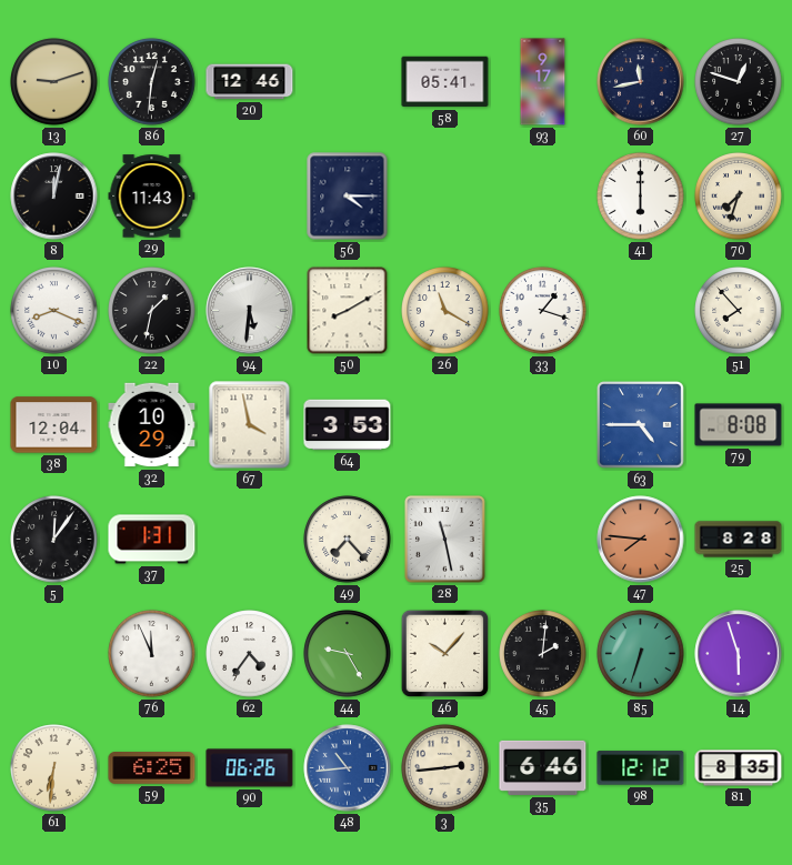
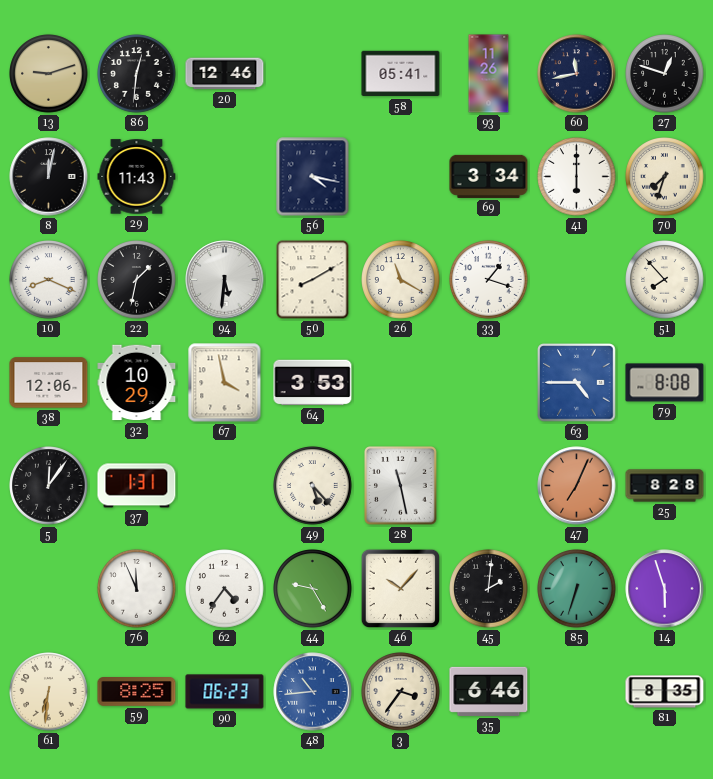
93: 9:17 -> 11:26 (489, 74)
56: 4:15 -> 4:17 (313, 177)
69: none -> 3:34 (489, 176)
38: 12:04 -> 12:06 (49, 383)
49: 7:23 -> 5:23 (313, 486)
47: 7:46 -> 7:04 (577, 486)
59: 6:25 -> 8:25 (137, 692)
90: 06:26 -> 06:23 (225, 692)
3: 2:44 -> 3:36 (401, 692)
98: 12:12 -> none (641, 768)
